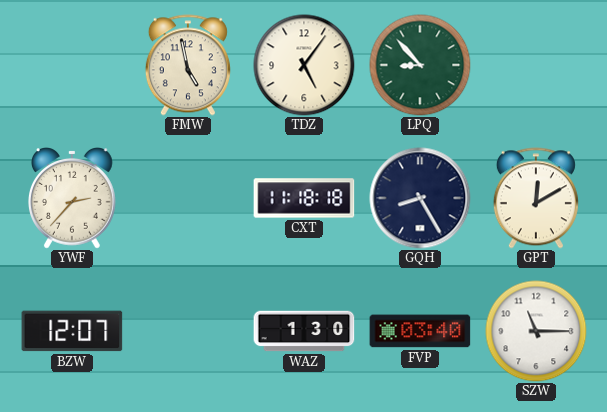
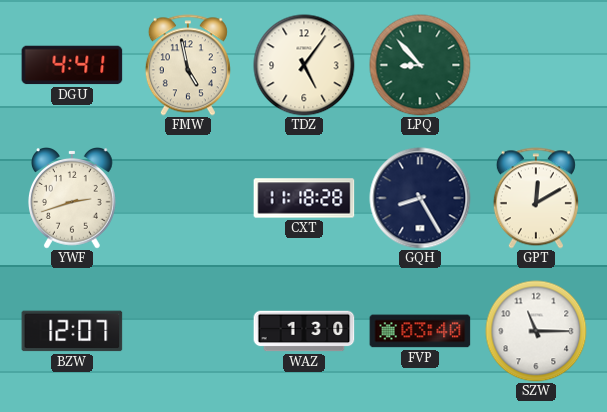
DGU: none -> 4:41 (72, 65)
YWF: 2:37 -> 2:42 (73, 199)
CXT: 11:18:18 -> 11:18:28 (304, 198)
